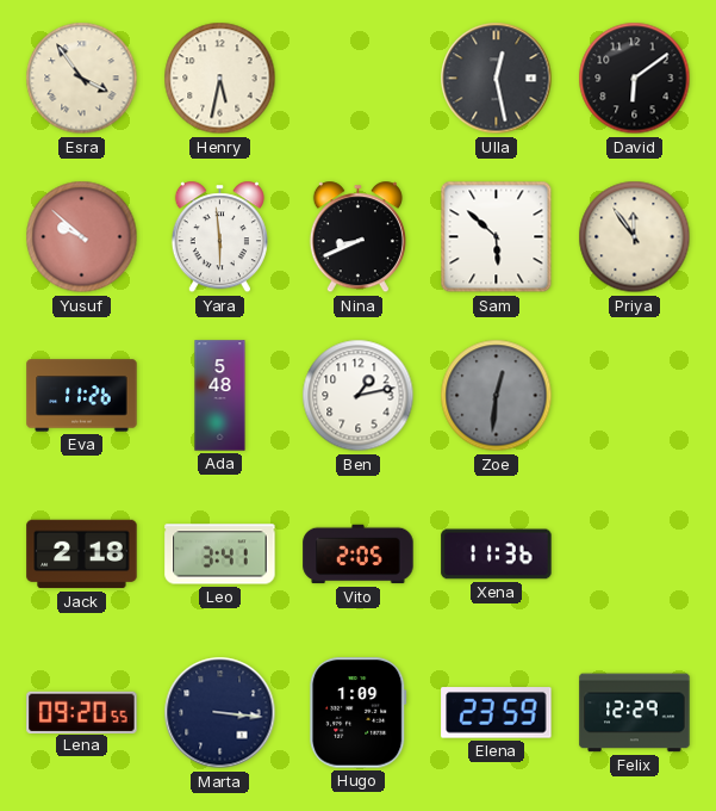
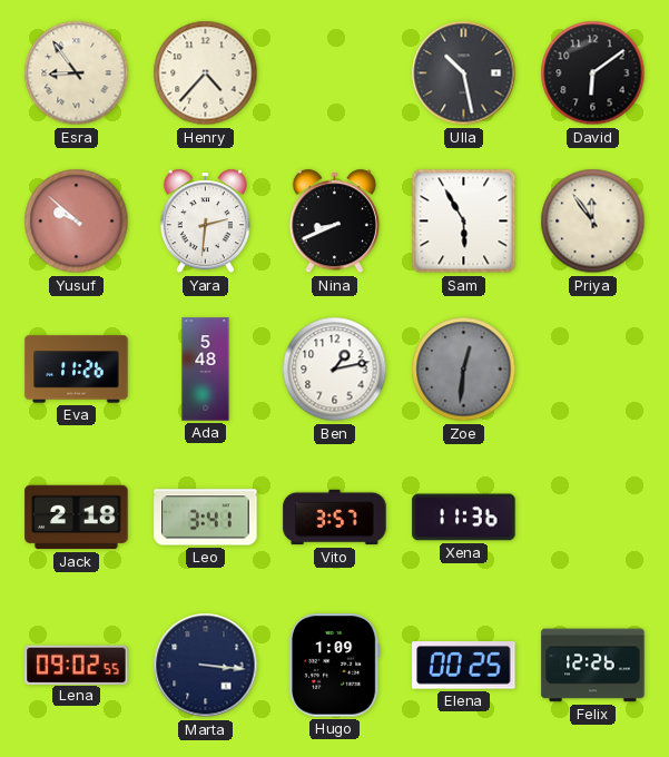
Esra: 3:54 -> 8:54 (77, 73)
Henry: 5:32 -> 4:37 (206, 73)
Ulla: 12:28 -> 10:28 (464, 73)
Yara: 5:59 -> 2:31 (205, 222)
Sam: 5:52 -> 5:55 (464, 222)
Vito: 2:05 -> 3:57 (335, 518)
Lena: 09:20 -> 09:02 (77, 665)
Elena: 23:59 -> 00:25 (464, 666)
Felix: 12:29 -> 12:26 (593, 666)
